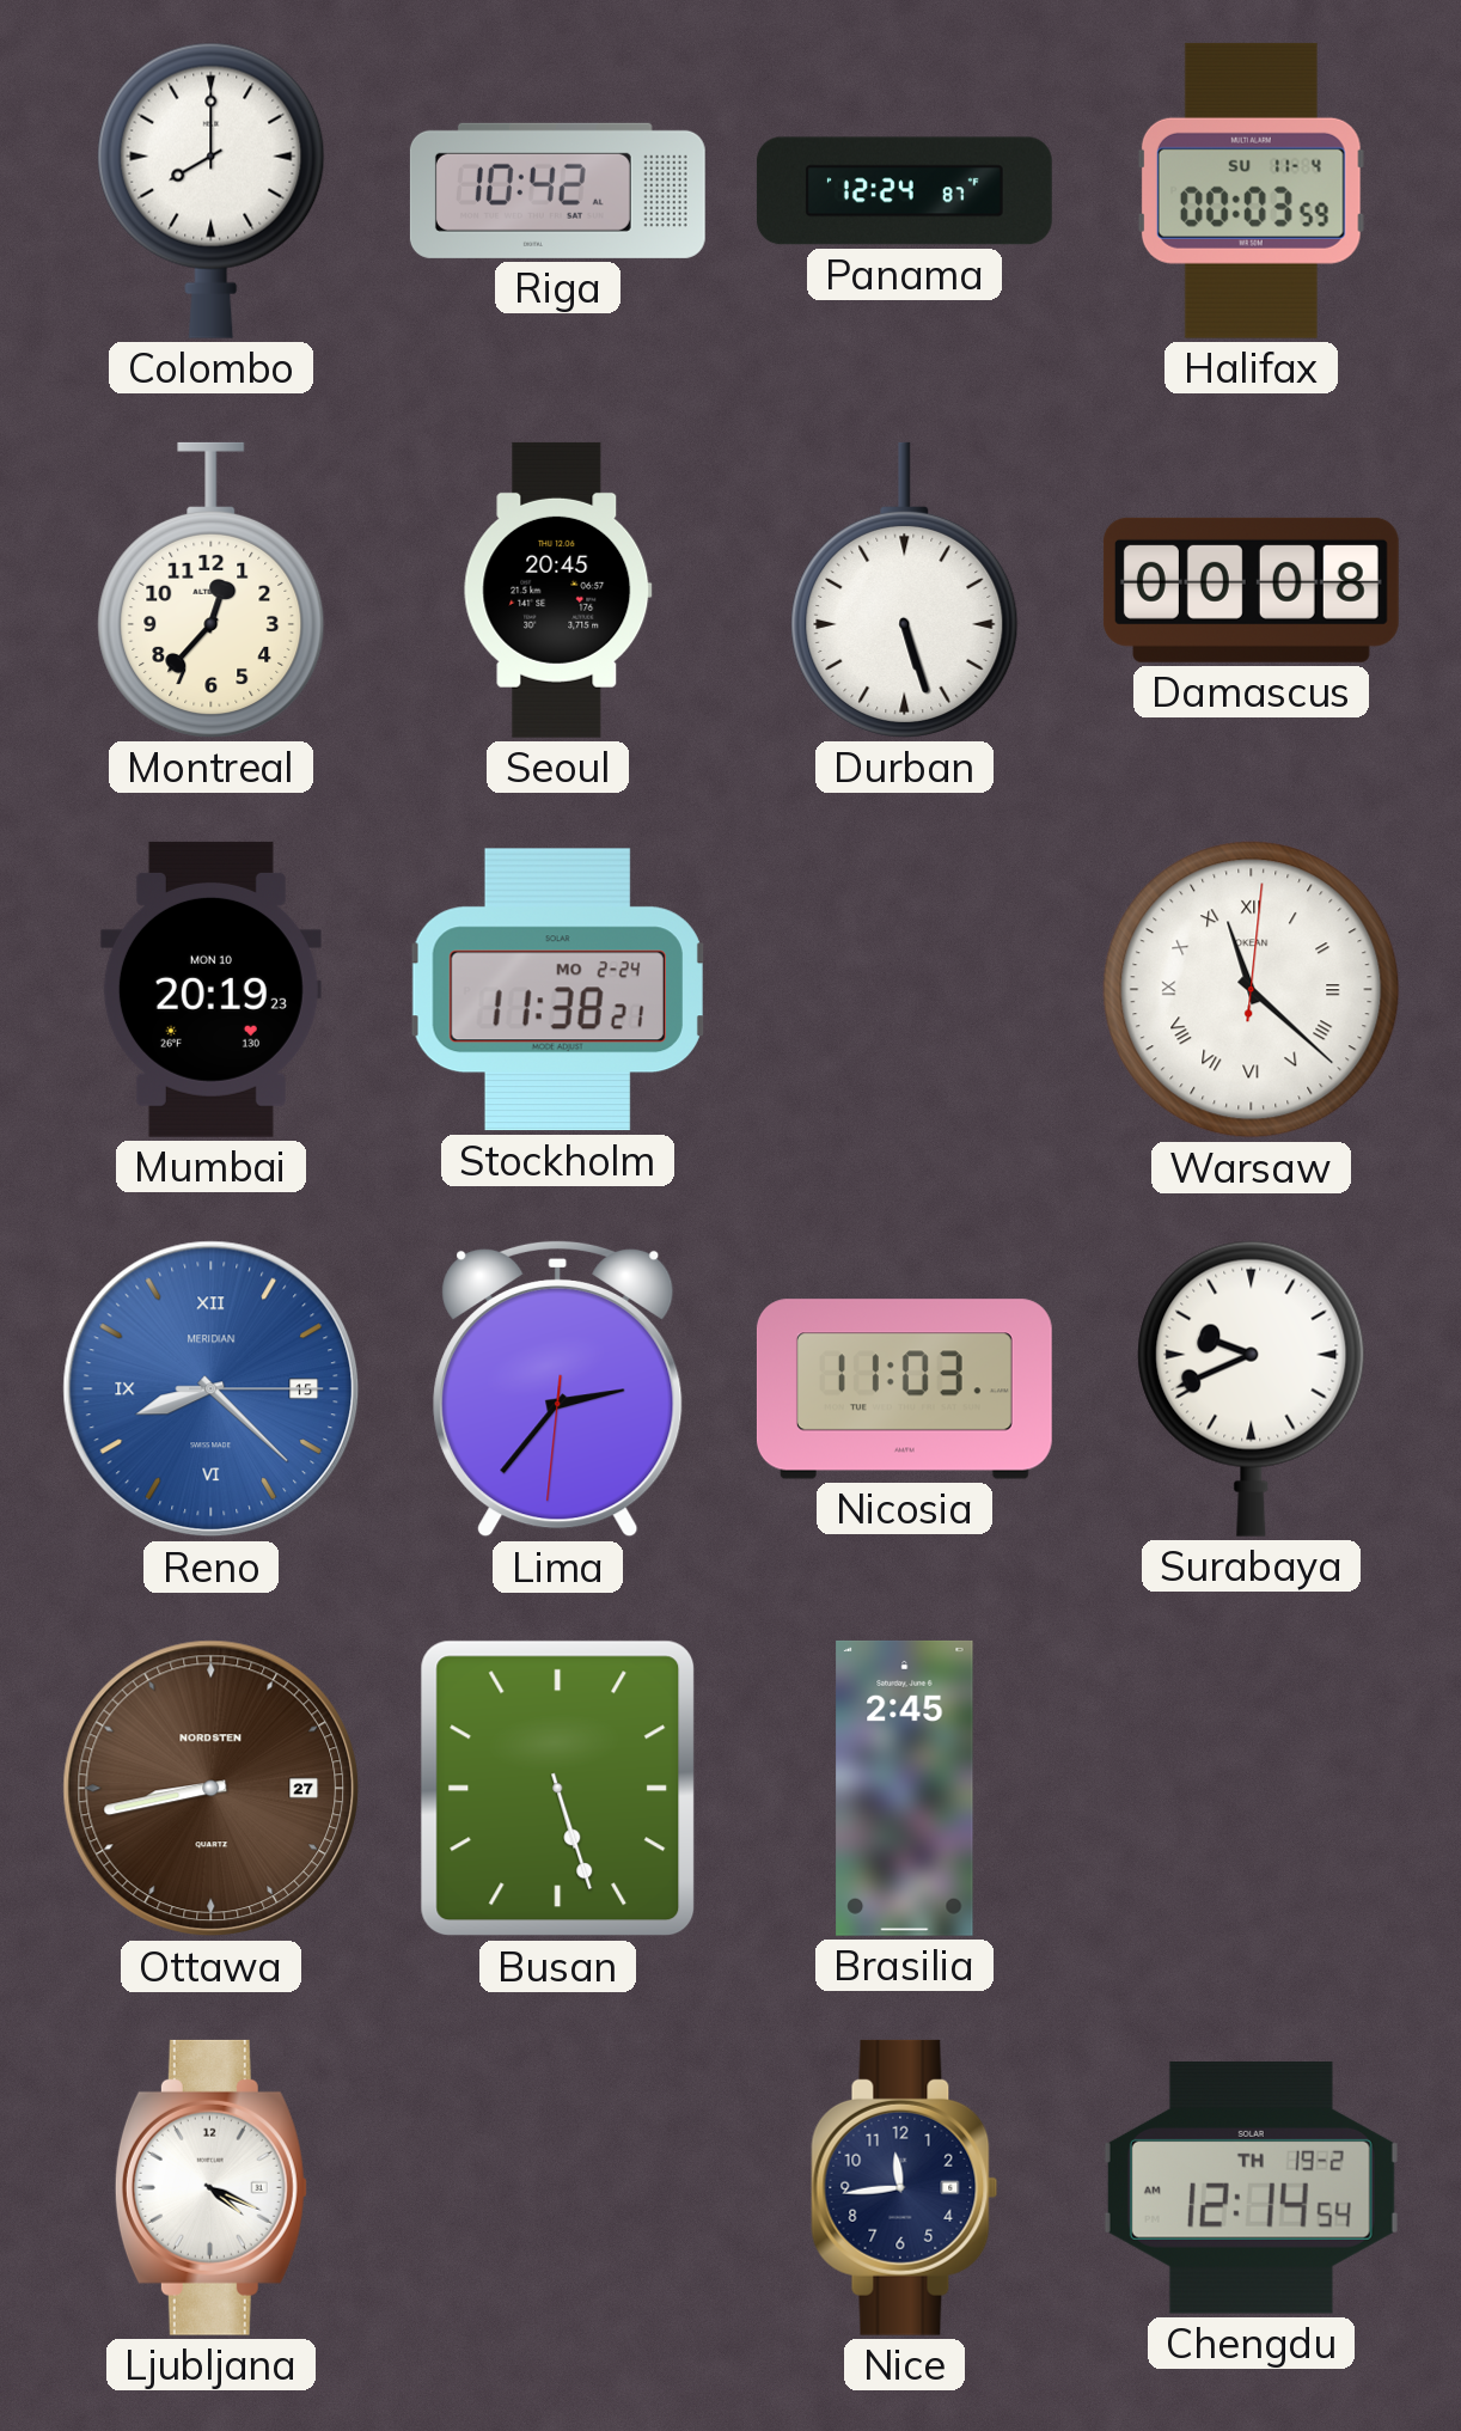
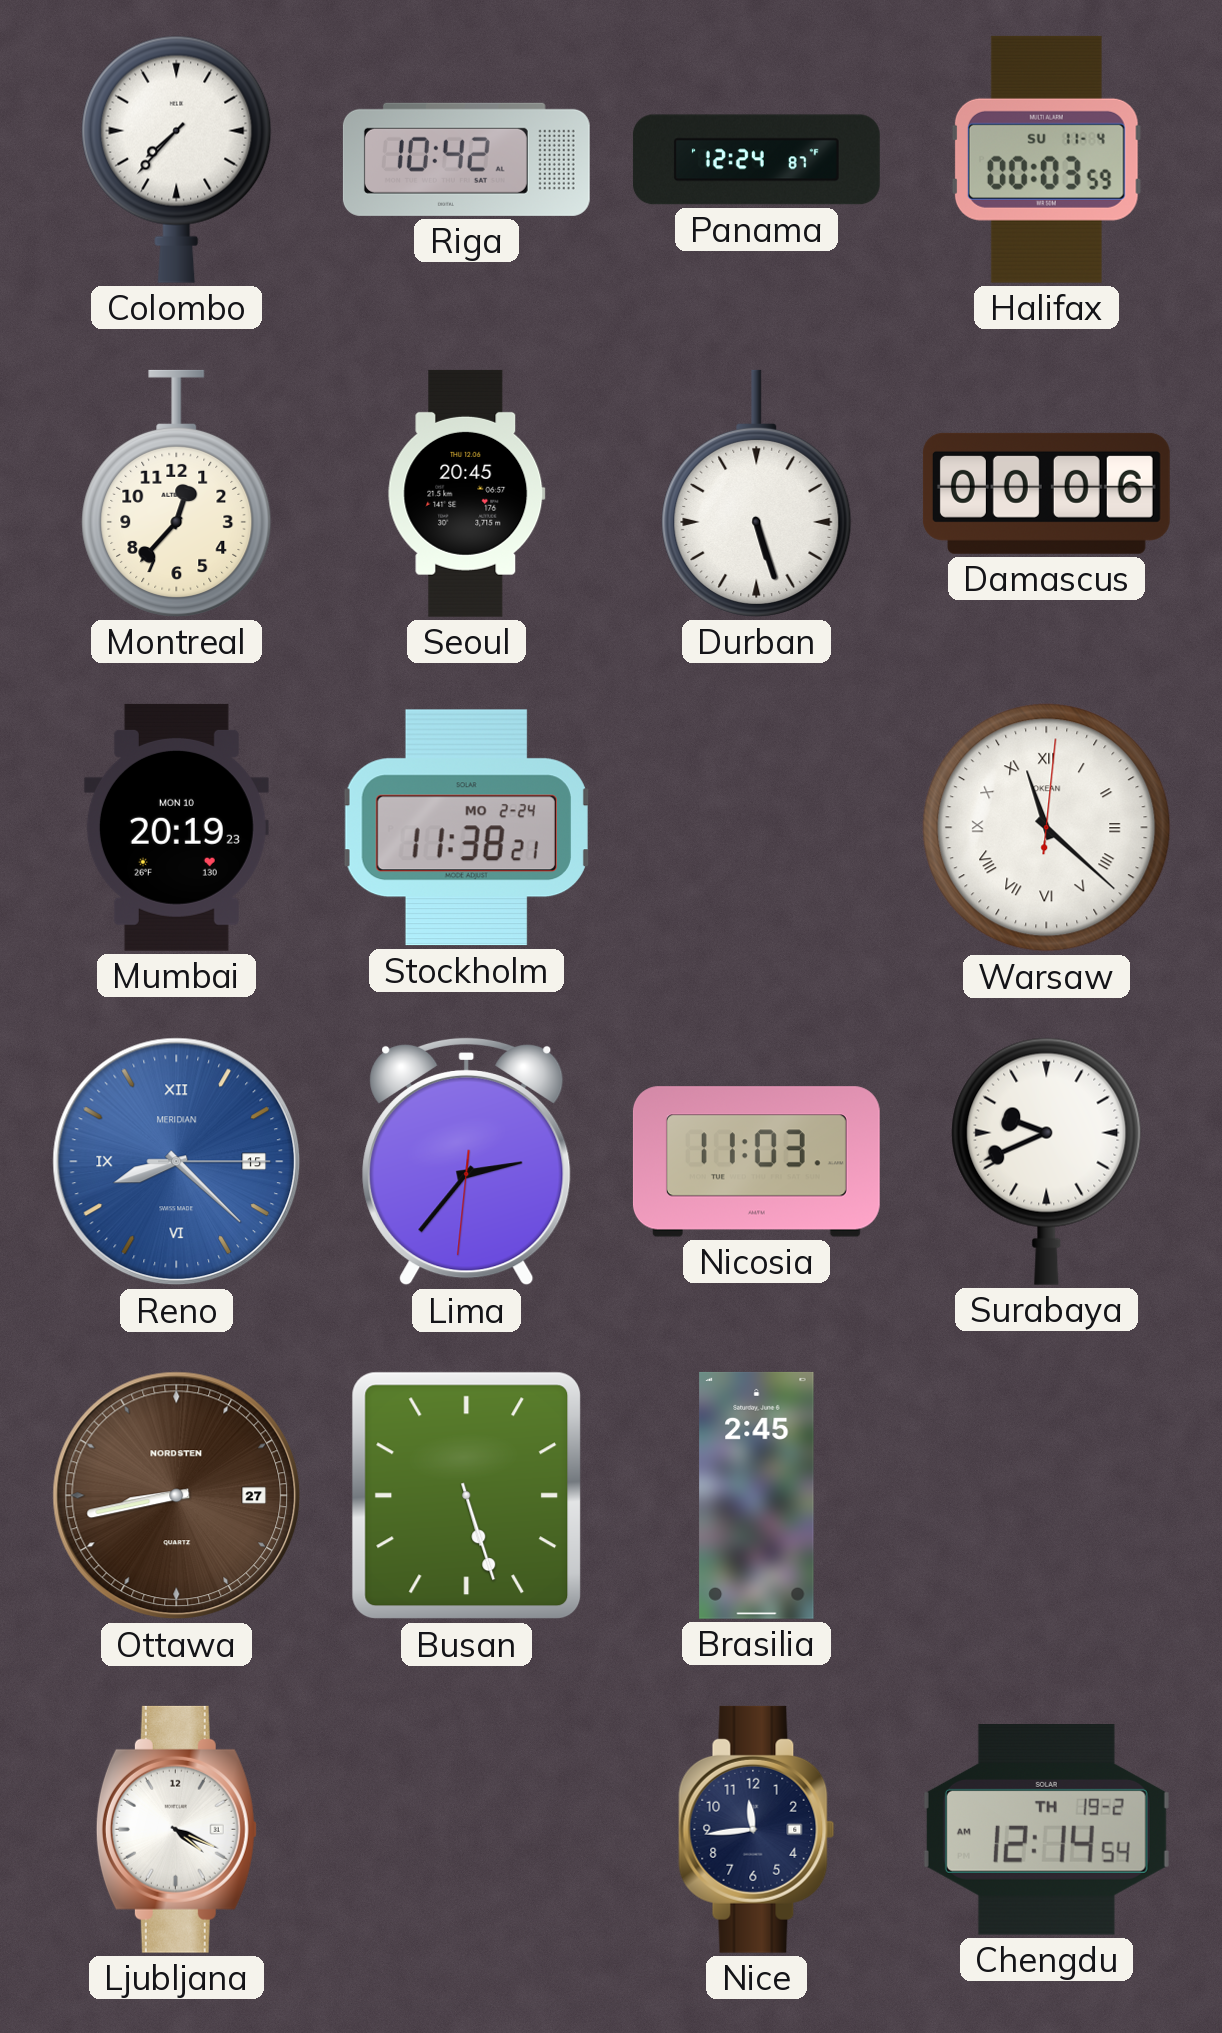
Colombo: 8:00 -> 7:37 (177, 159)
Damascus: 00:08 -> 00:06 (1046, 493)
